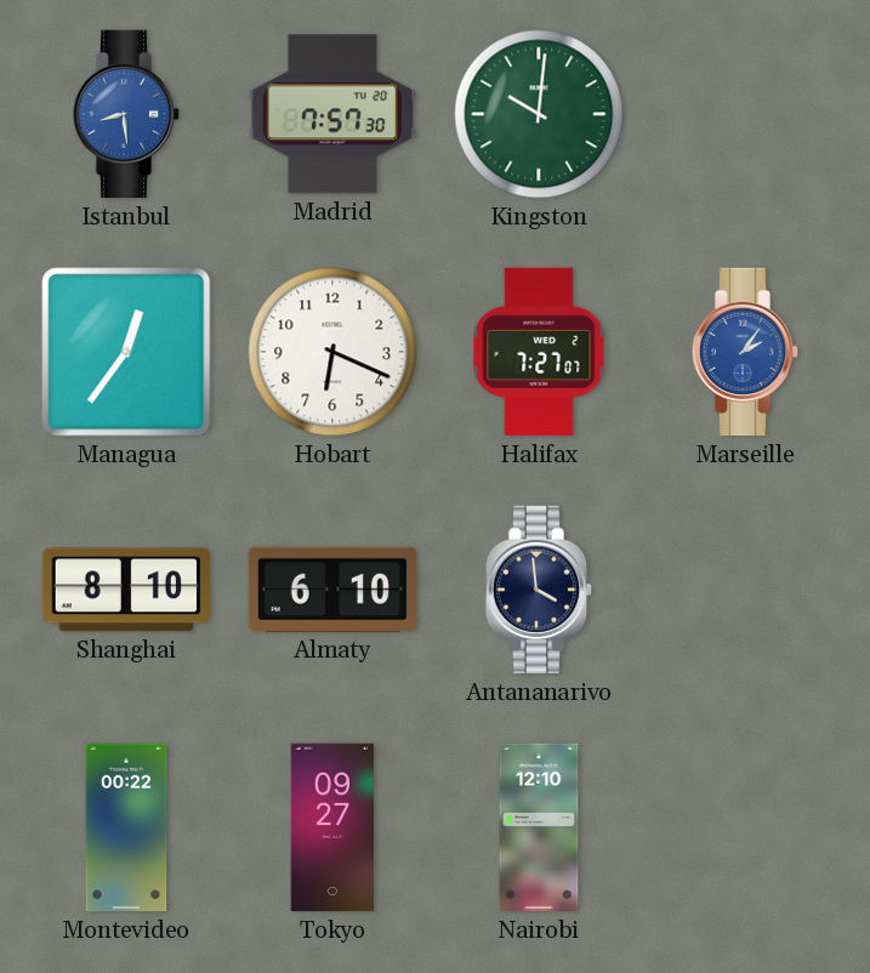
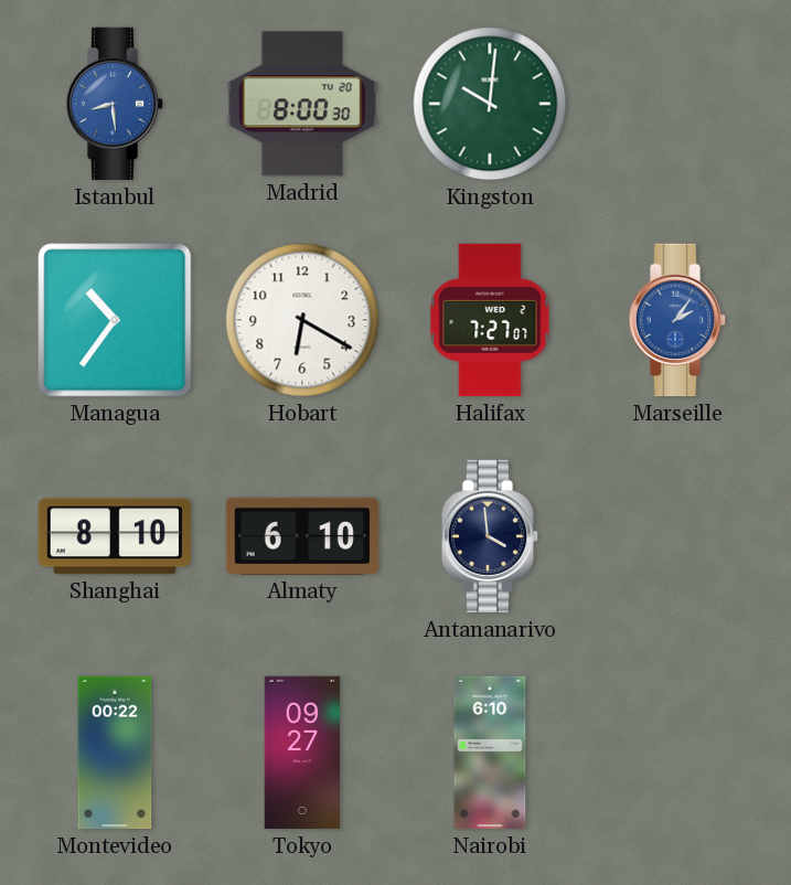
Madrid: 7:57 -> 8:00 (302, 104)
Managua: 12:36 -> 10:36 (115, 320)
Hobart: 6:19 -> 6:20 (302, 320)
Nairobi: 12:10 -> 6:10 (490, 753)
